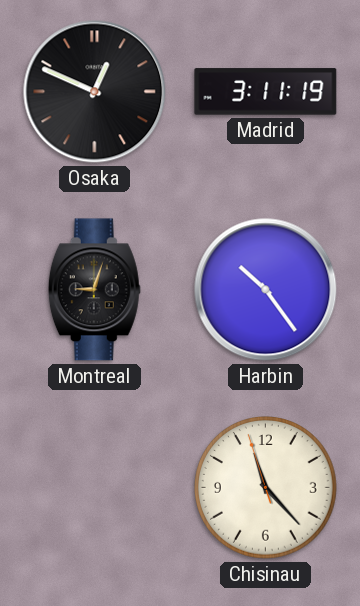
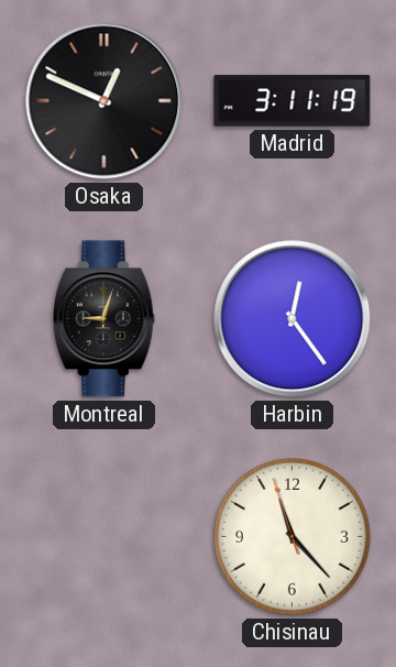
Harbin: 10:24 -> 12:24 (293, 319)
